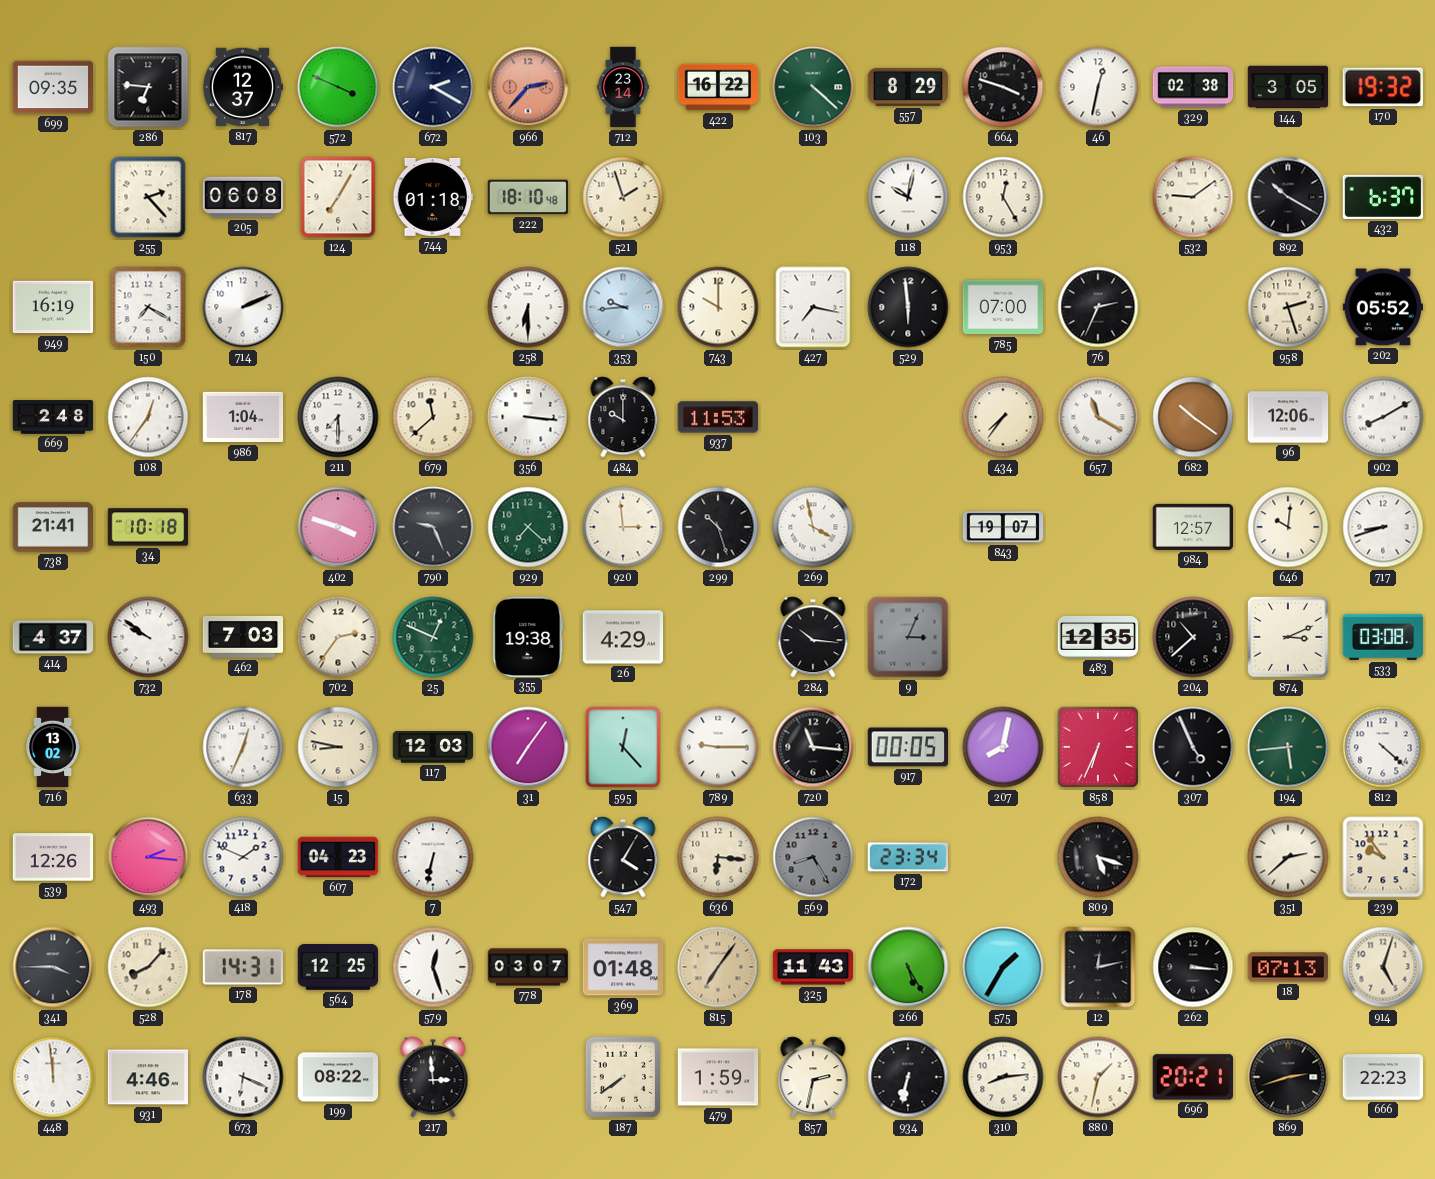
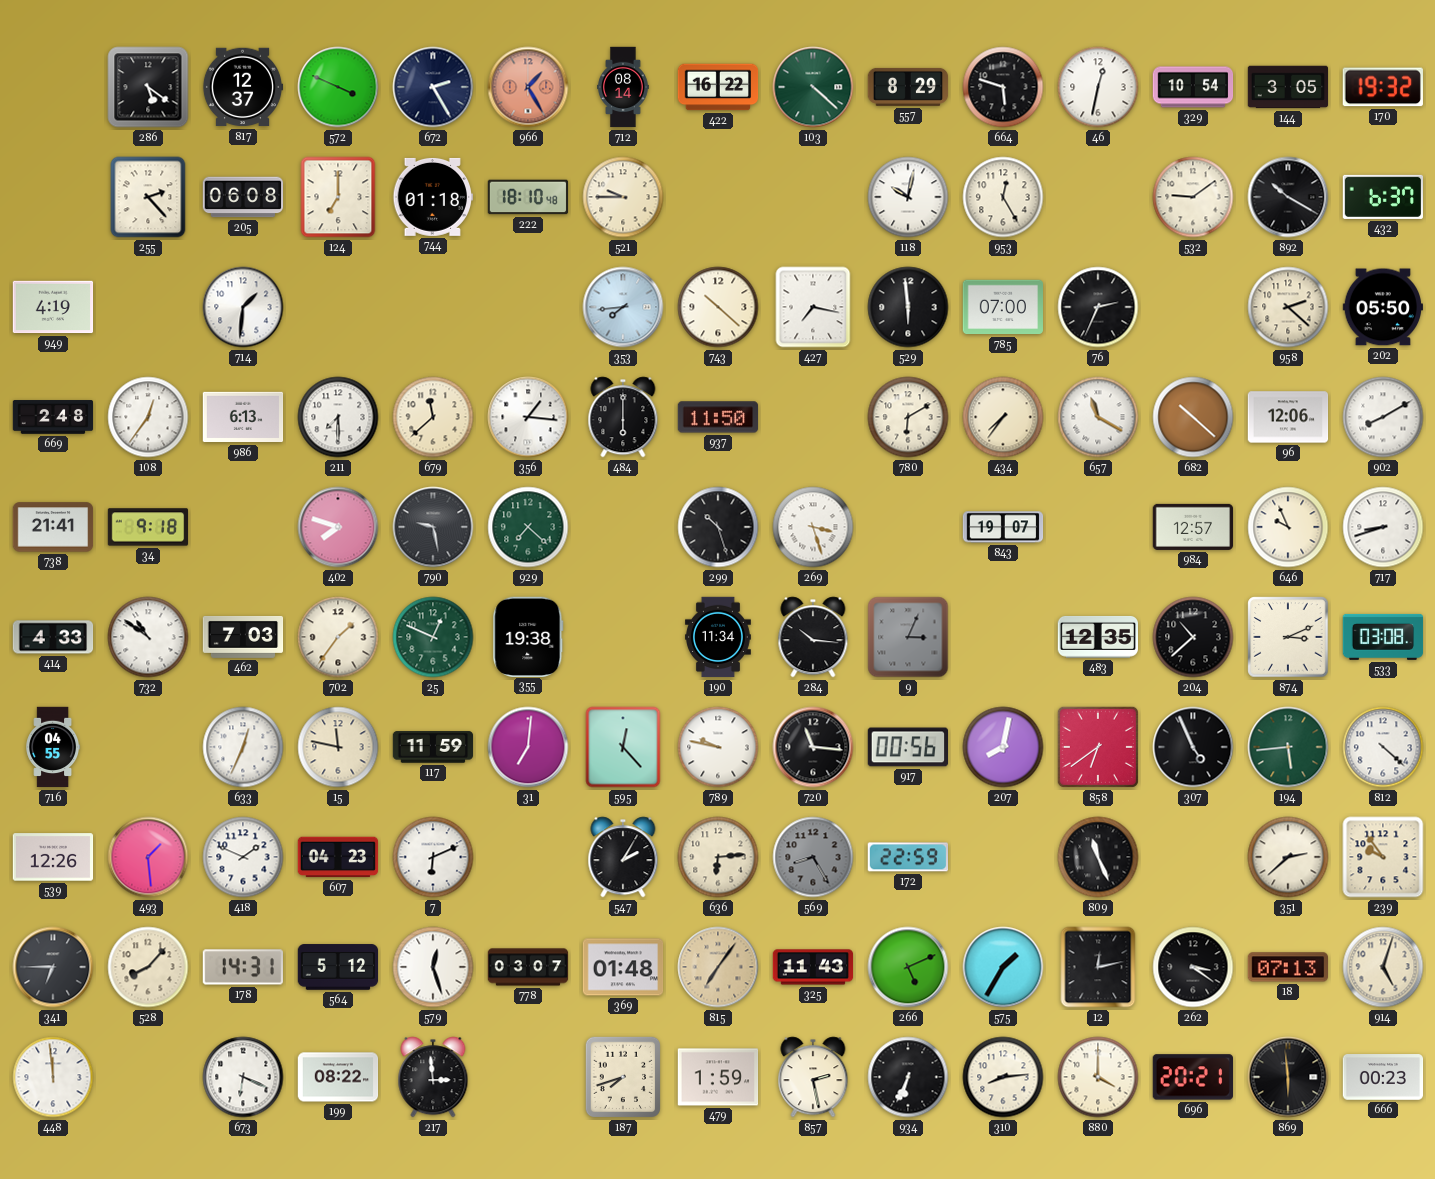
699: 09:35 -> none (53, 87)
286: 6:46 -> 5:21 (148, 87)
672: 2:20 -> 2:25 (433, 87)
966: 2:37 -> 1:25 (528, 87)
712: 23:14 -> 08:14 (623, 87)
664: 3:48 -> 5:48 (1003, 87)
329: 02:38 -> 10:54 (1193, 87)
124: 7:05 -> 7:00 (338, 197)
521: 1:57 -> 9:45 (623, 197)
949: 16:19 -> 4:19 (53, 307)
150: 7:20 -> none (148, 307)
714: 2:11 -> 1:31 (243, 307)
258: 6:30 -> none (528, 307)
353: 9:44 -> 7:44 (623, 307)
743: 10:00 -> 10:22 (718, 307)
958: 2:27 -> 2:22 (1288, 307)
202: 05:52 -> 05:50 (1382, 307)
986: 1:04 -> 6:13 (243, 417)
356: 3:16 -> 1:16 (528, 417)
484: 10:00 -> 6:00 (623, 417)
937: 11:53 -> 11:50 (718, 417)
780: none -> 6:10 (908, 417)
682: 10:21 -> 10:22 (1193, 417)
34: 10:18 -> 9:18 (148, 527)
402: 3:48 -> 7:48 (338, 527)
790: 9:26 -> 9:28 (433, 527)
920: 2:59 -> none (623, 527)
269: 3:58 -> 3:27 (813, 527)
646: 10:01 -> 9:56 (1288, 527)
414: 4:37 -> 4:33 (53, 637)
732: 9:51 -> 10:51 (148, 637)
702: 2:36 -> 1:36 (338, 637)
26: 4:29 -> none (623, 637)
190: none -> 11:34 (718, 637)
716: 13:02 -> 04:55 (53, 747)
15: 8:47 -> 11:47 (338, 747)
117: 12:03 -> 11:59 (433, 747)
31: 7:06 -> 7:01 (528, 747)
789: 9:15 -> 9:47 (718, 747)
917: 00:05 -> 00:56 (907, 747)
858: 6:34 -> 6:39 (1098, 747)
493: 2:16 -> 1:29 (148, 857)
7: 6:32 -> 6:11 (433, 857)
547: 4:05 -> 2:05 (623, 857)
636: 6:16 -> 6:14 (718, 857)
172: 23:34 -> 22:59 (907, 857)
809: 5:18 -> 11:26 (1098, 857)
341: 3:45 -> 6:45 (53, 967)
564: 12:25 -> 5:12 (338, 967)
266: 5:25 -> 5:11 (908, 967)
262: 3:16 -> 3:21 (1193, 967)
931: 4:46 -> none (148, 1077)
187: 7:39 -> 7:42 (622, 1077)
857: 2:32 -> 2:28 (813, 1077)
934: 6:32 -> 6:34 (908, 1077)
880: 1:32 -> 4:00 (1098, 1077)
869: 2:42 -> 5:59 (1288, 1077)
666: 22:23 -> 00:23 (1383, 1077)
